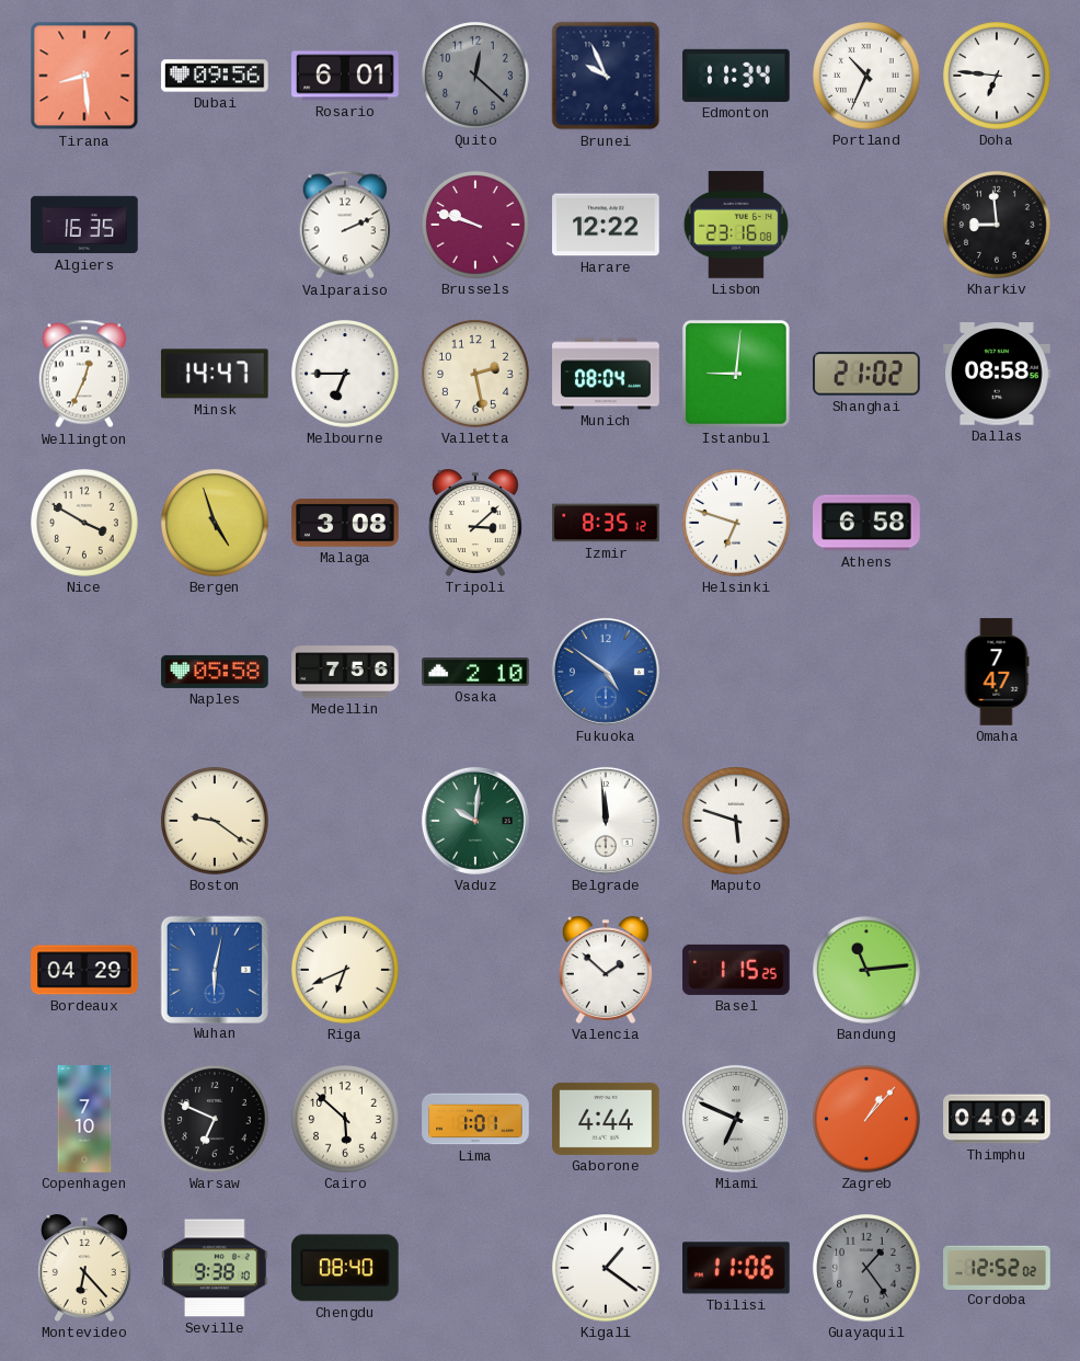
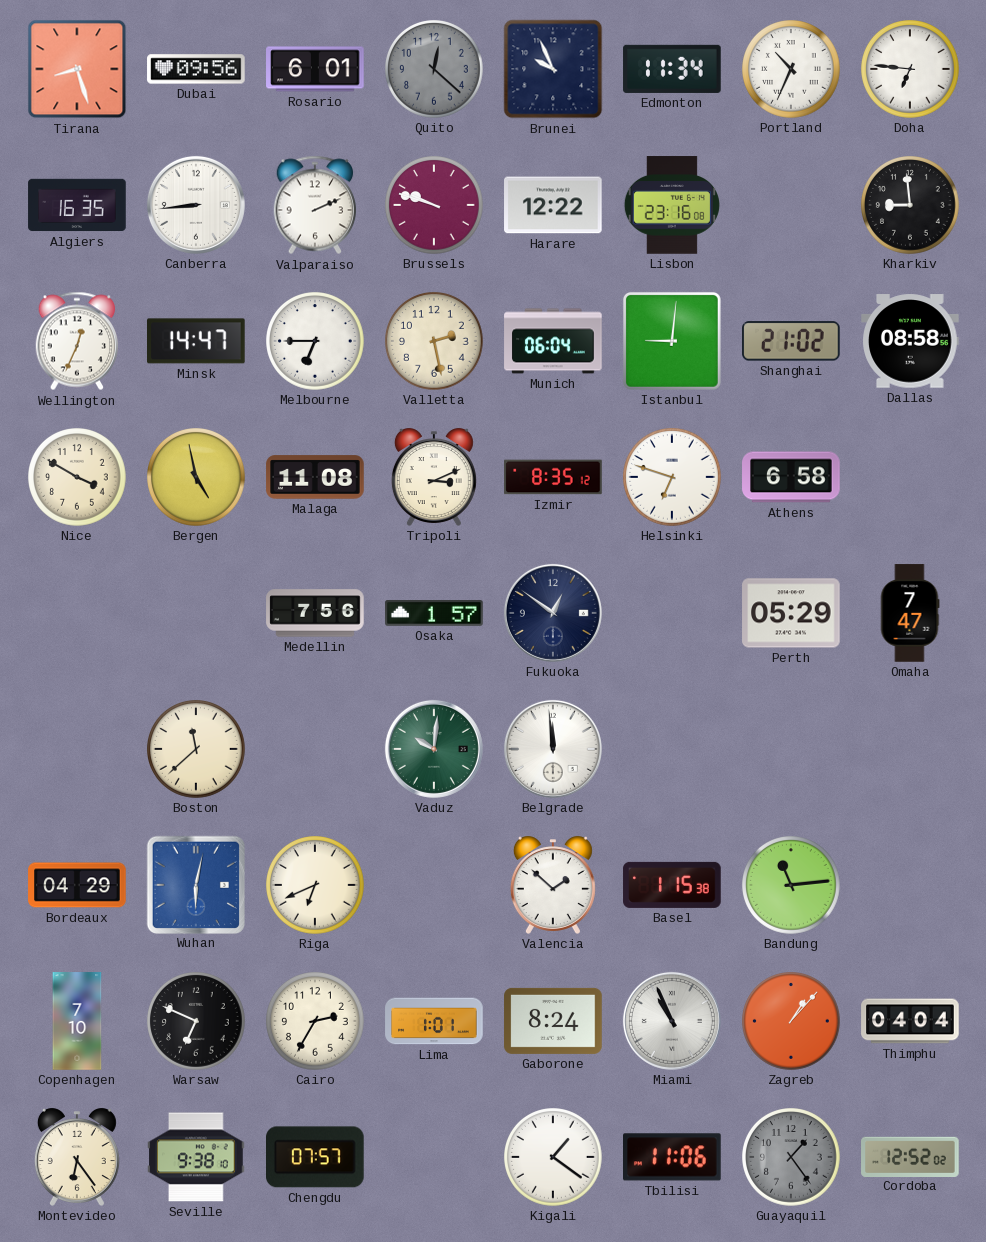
Tirana: 8:29 -> 8:27 (77, 69)
Canberra: none -> 8:44 (196, 205)
Munich: 08:04 -> 06:04 (553, 341)
Bergen: 4:57 -> 4:58 (197, 478)
Malaga: 3:08 -> 11:08 (315, 477)
Tripoli: 3:08 -> 3:11 (434, 477)
Naples: 05:58 -> none (215, 672)
Osaka: 2:10 -> 1:57 (434, 613)
Fukuoka: 4:51 -> 12:51 (553, 613)
Fukuoka dial: blue -> navy (553, 613)
Perth: none -> 05:29 (791, 613)
Boston: 9:21 -> 11:38 (197, 750)
Maputo: 5:48 -> none (737, 822)
Basel: 1:15:25 -> 1:15:38 (672, 885)
Cairo: 5:52 -> 2:35 (316, 1022)
Gaborone: 4:44 -> 8:24 (553, 1021)
Miami: 6:49 -> 10:56 (672, 1021)
Montevideo: 6:23 -> 6:24 (77, 1157)
Chengdu: 08:40 -> 07:57 (316, 1157)
